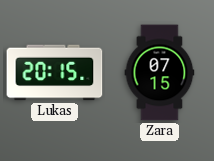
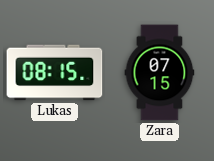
Lukas: 20:15 -> 08:15 (55, 73)
